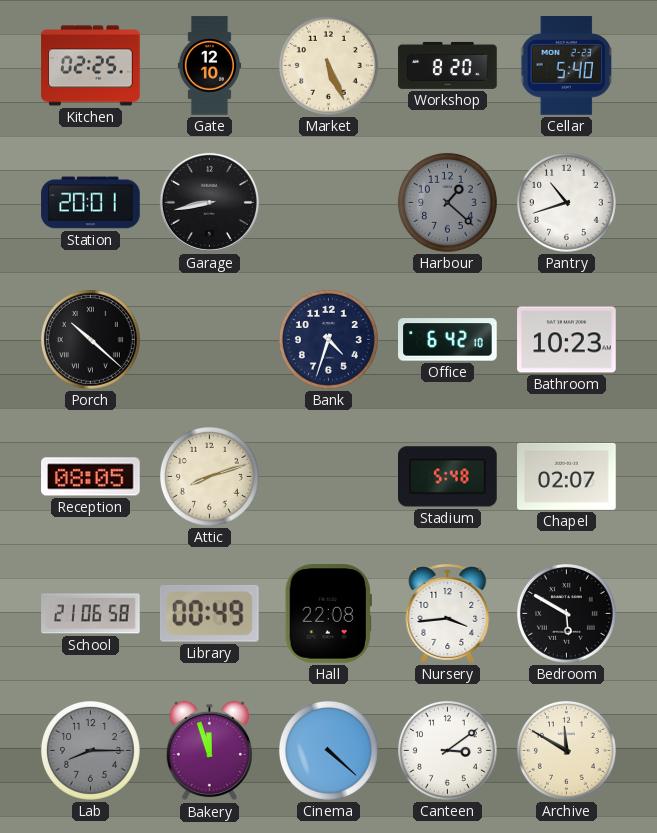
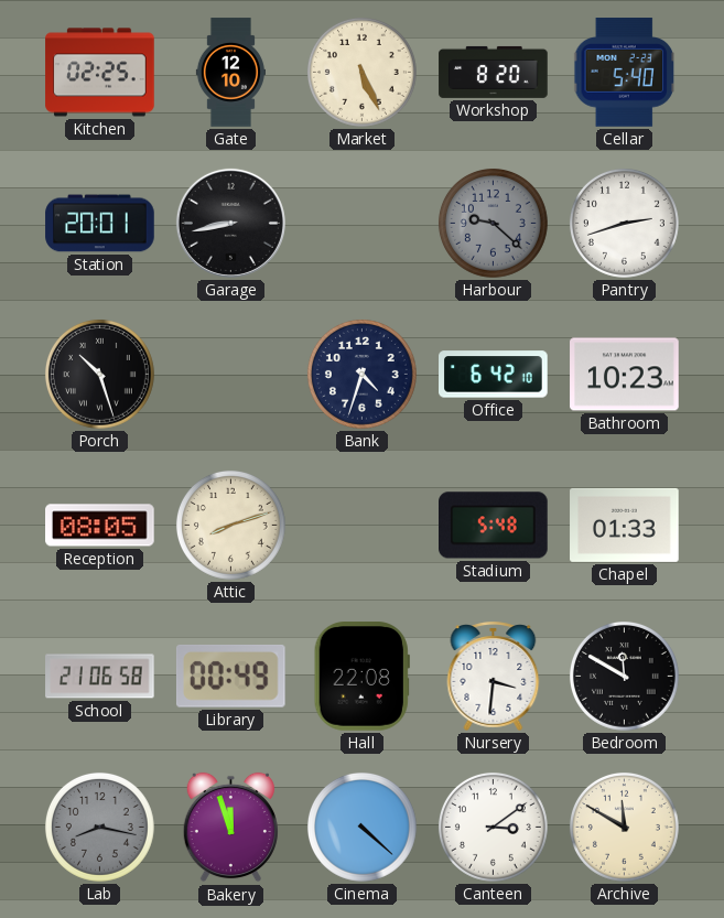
Harbour: 1:22 -> 9:22 (493, 223)
Pantry: 10:42 -> 2:42 (624, 223)
Porch: 10:22 -> 10:27 (99, 374)
Chapel: 02:07 -> 01:33 (625, 525)
Nursery: 3:44 -> 3:31 (494, 676)
Bedroom: 5:50 -> 11:50 (624, 676)
Lab: 8:15 -> 8:17 (99, 827)
